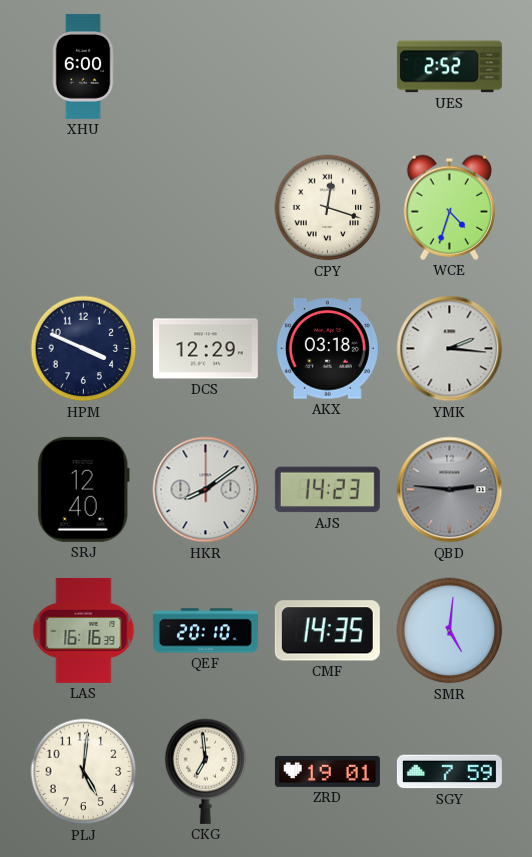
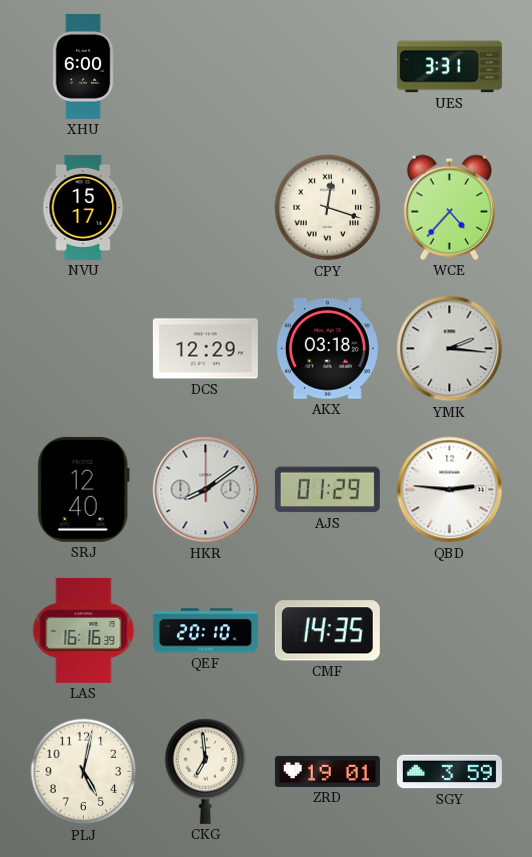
UES: 2:52 -> 3:31 (449, 67)
NVU: none -> 15:17 (84, 207)
WCE: 4:33 -> 4:37 (449, 207)
HPM: 3:49 -> none (84, 349)
AJS: 14:23 -> 01:29 (327, 490)
QBD dial: grey -> white (450, 490)
SMR: 5:01 -> none (450, 631)
PLJ: 5:01 -> 5:02 (84, 772)
SGY: 7:59 -> 3:59 (449, 772)
